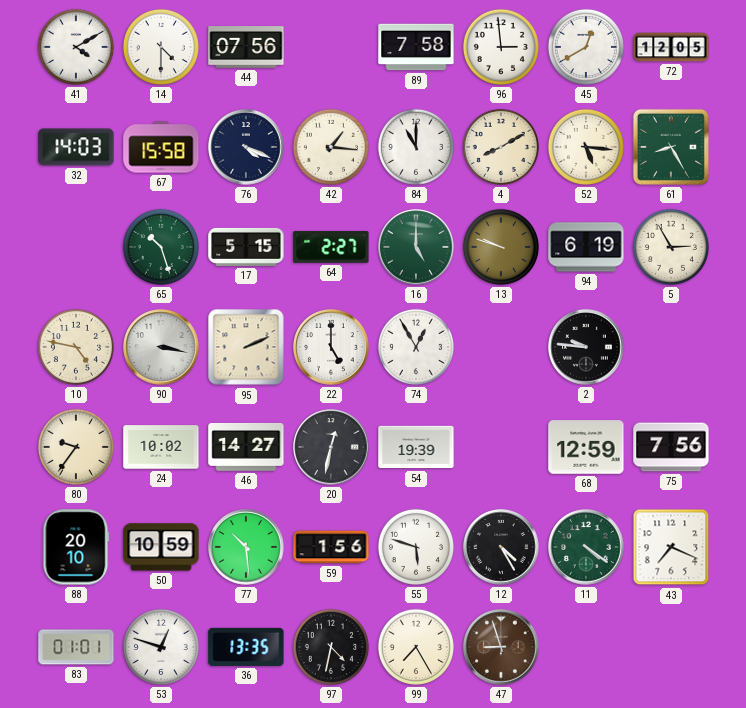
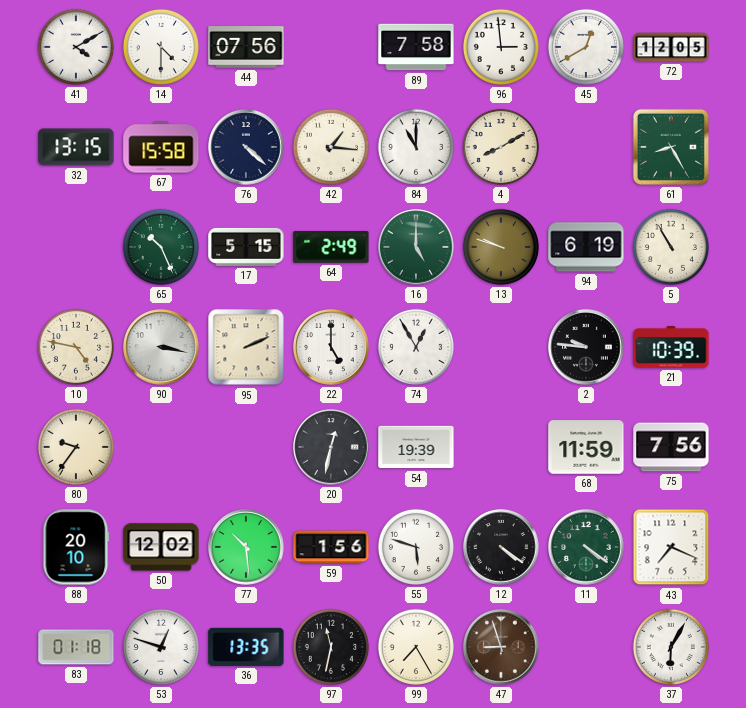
32: 14:03 -> 13:15 (76, 147)
76: 4:19 -> 4:22 (246, 147)
52: 5:16 -> none (586, 147)
65: 10:27 -> 10:26 (161, 247)
64: 2:27 -> 2:49 (331, 247)
5: 2:55 -> 10:55 (671, 247)
21: none -> 10:39 (671, 347)
24: 10:02 -> none (161, 447)
46: 14:27 -> none (246, 447)
68: 12:59 -> 11:59 (586, 447)
50: 10:59 -> 12:02 (161, 547)
12: 4:25 -> 4:21 (501, 547)
83: 01:01 -> 01:18 (76, 647)
97: 4:32 -> 11:32 (331, 647)
37: none -> 6:05 (671, 647)
